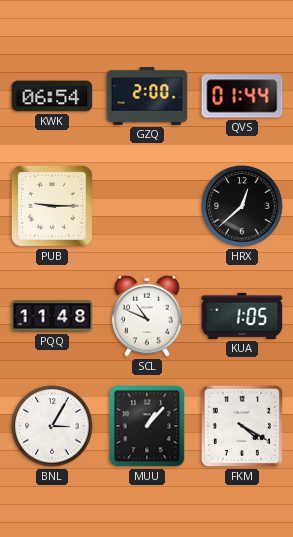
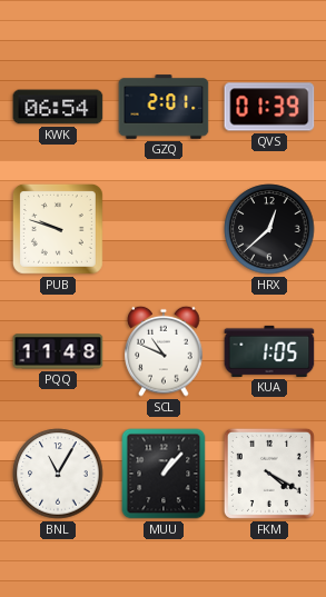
GZQ: 2:00 -> 2:01 (164, 107)
QVS: 01:44 -> 01:39 (269, 107)
PUB: 9:15 -> 9:48 (58, 229)
BNL: 3:05 -> 11:05 (58, 474)
